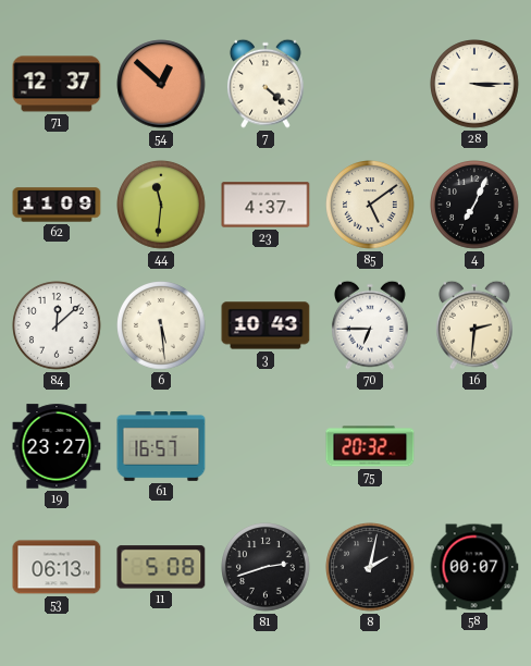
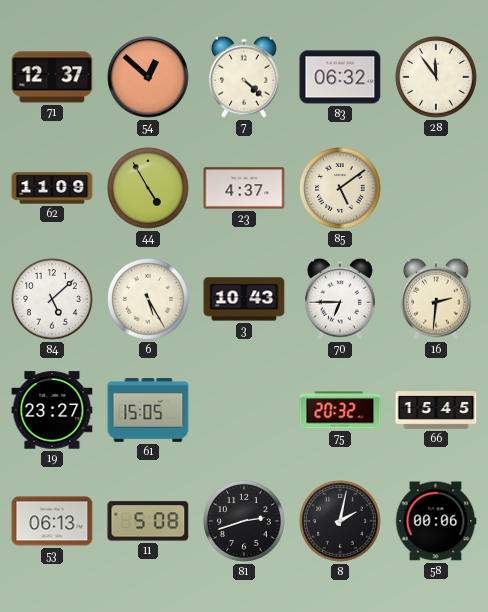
83: none -> 06:32 (340, 77)
28: 3:15 -> 11:54 (437, 78)
44: 11:31 -> 4:55 (149, 189)
4: 7:04 -> none (476, 206)
84: 12:08 -> 5:08 (53, 300)
6: 5:29 -> 5:25 (149, 300)
61: 16:57 -> 15:05 (148, 411)
66: none -> 15:45 (436, 410)
58: 00:07 -> 00:06 (436, 521)
